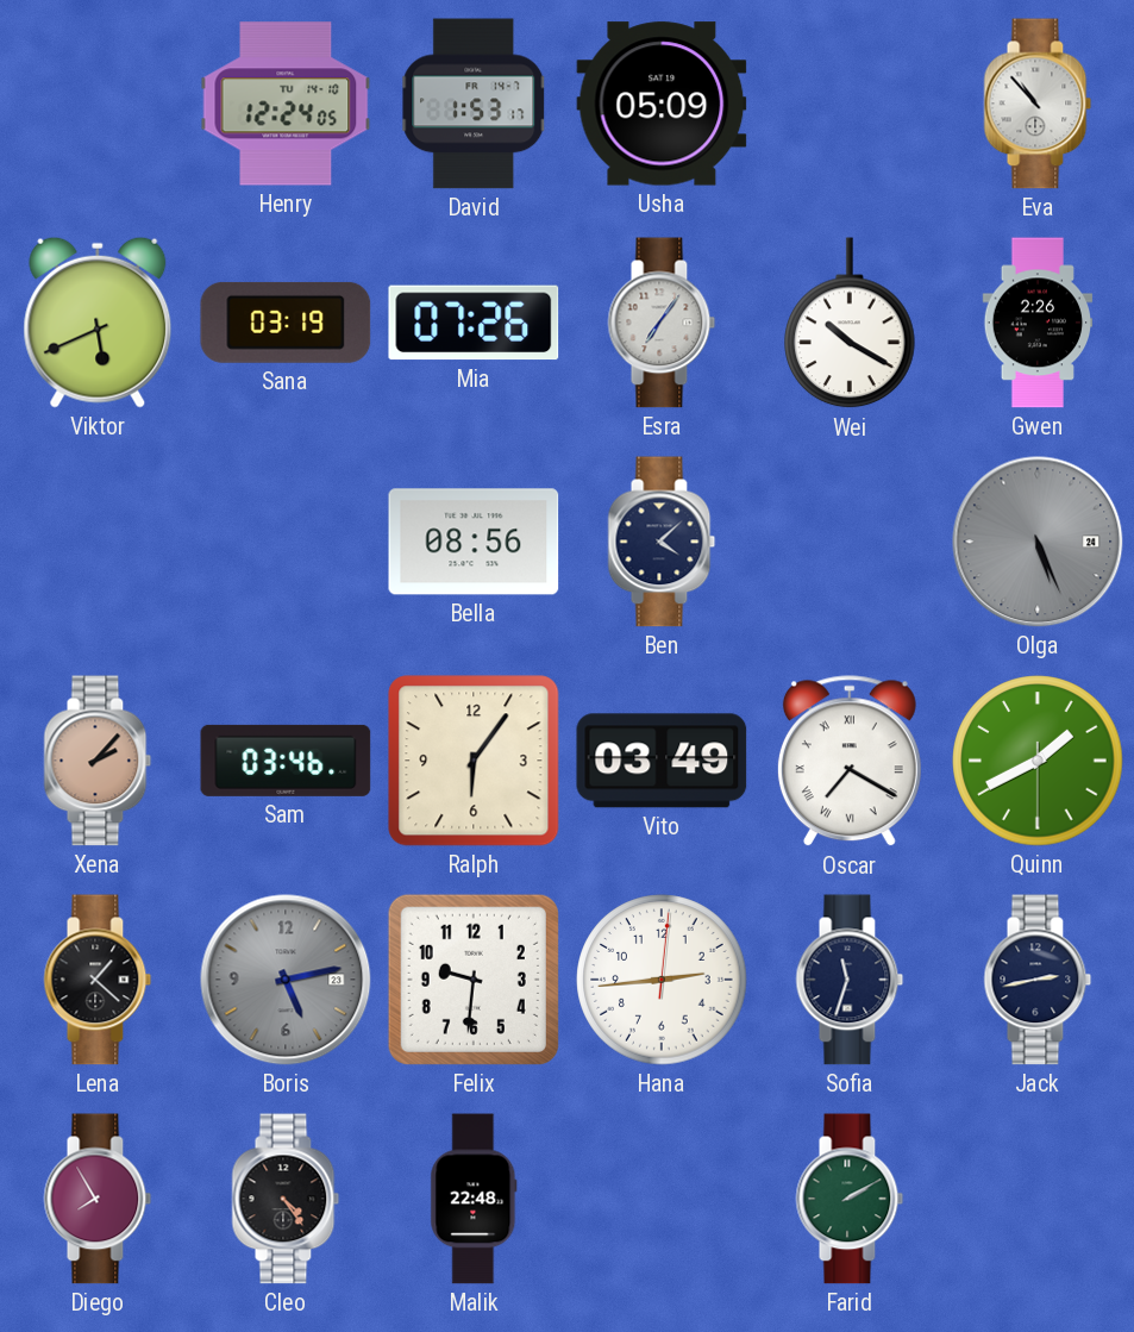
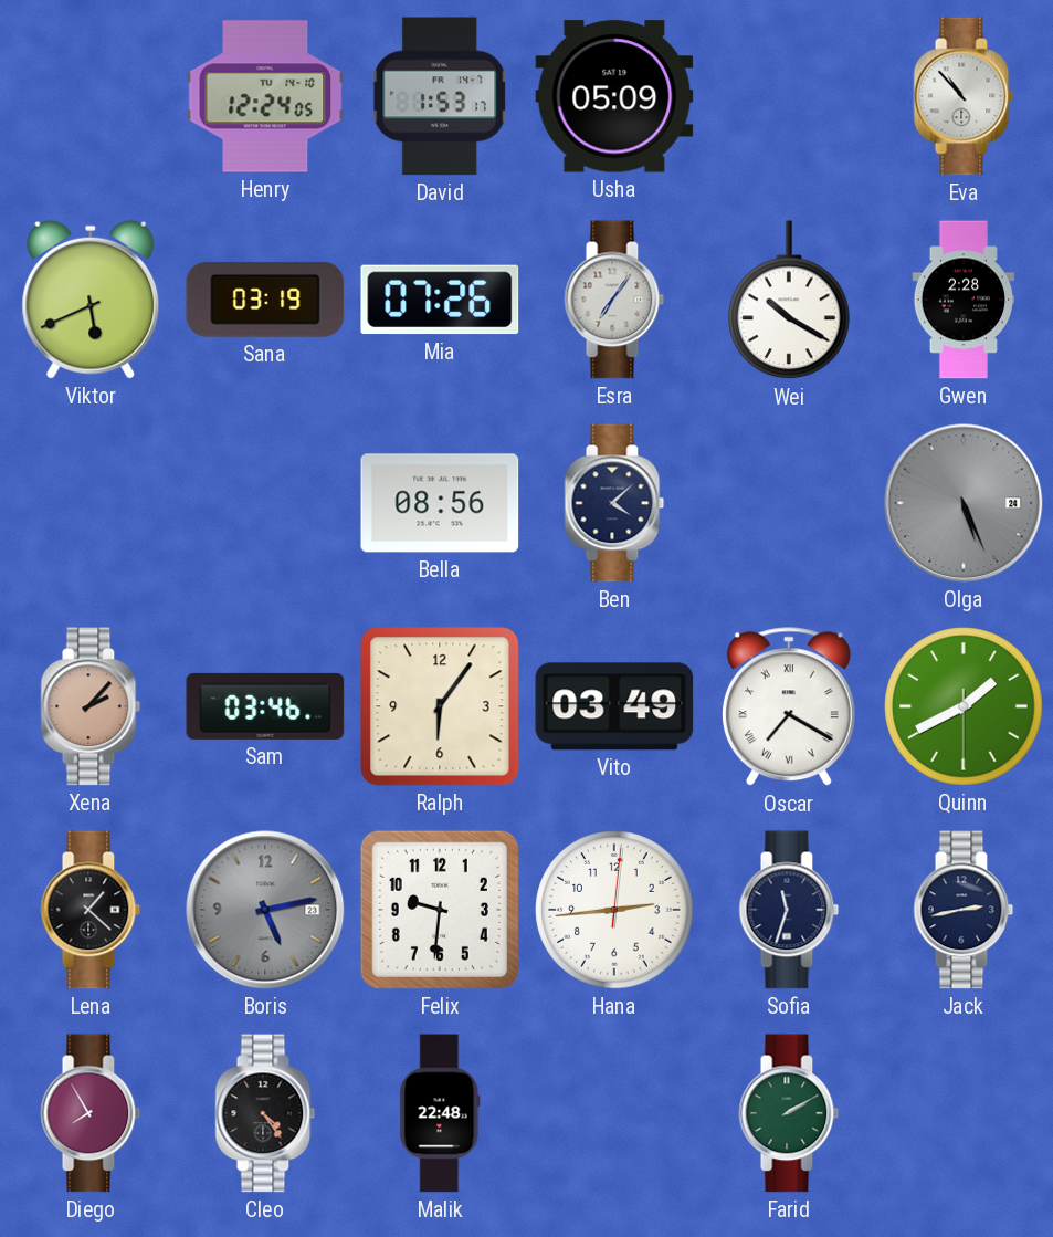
Gwen: 2:26 -> 2:28 (964, 300)
